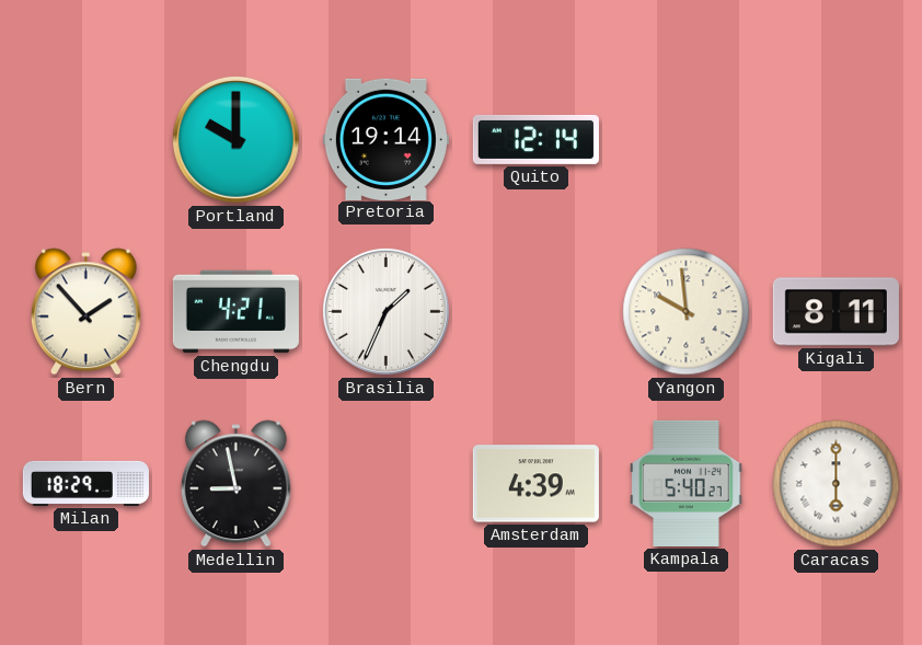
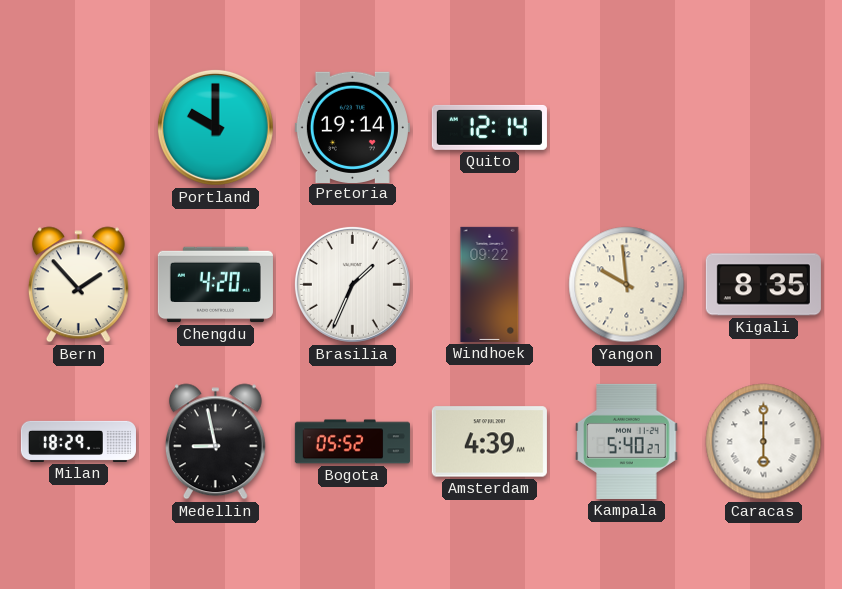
Chengdu: 4:21 -> 4:20 (215, 285)
Windhoek: none -> 09:22 (490, 284)
Kigali: 8:11 -> 8:35 (763, 285)
Bogota: none -> 05:52 (352, 442)
